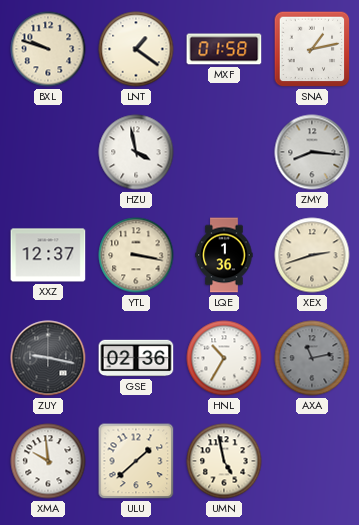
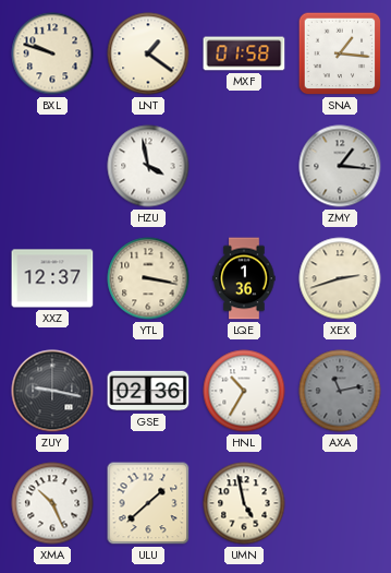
SNA: 1:13 -> 1:16 (340, 53)
ZMY: 8:16 -> 1:16 (340, 166)
XMA: 9:59 -> 10:26 (52, 503)
